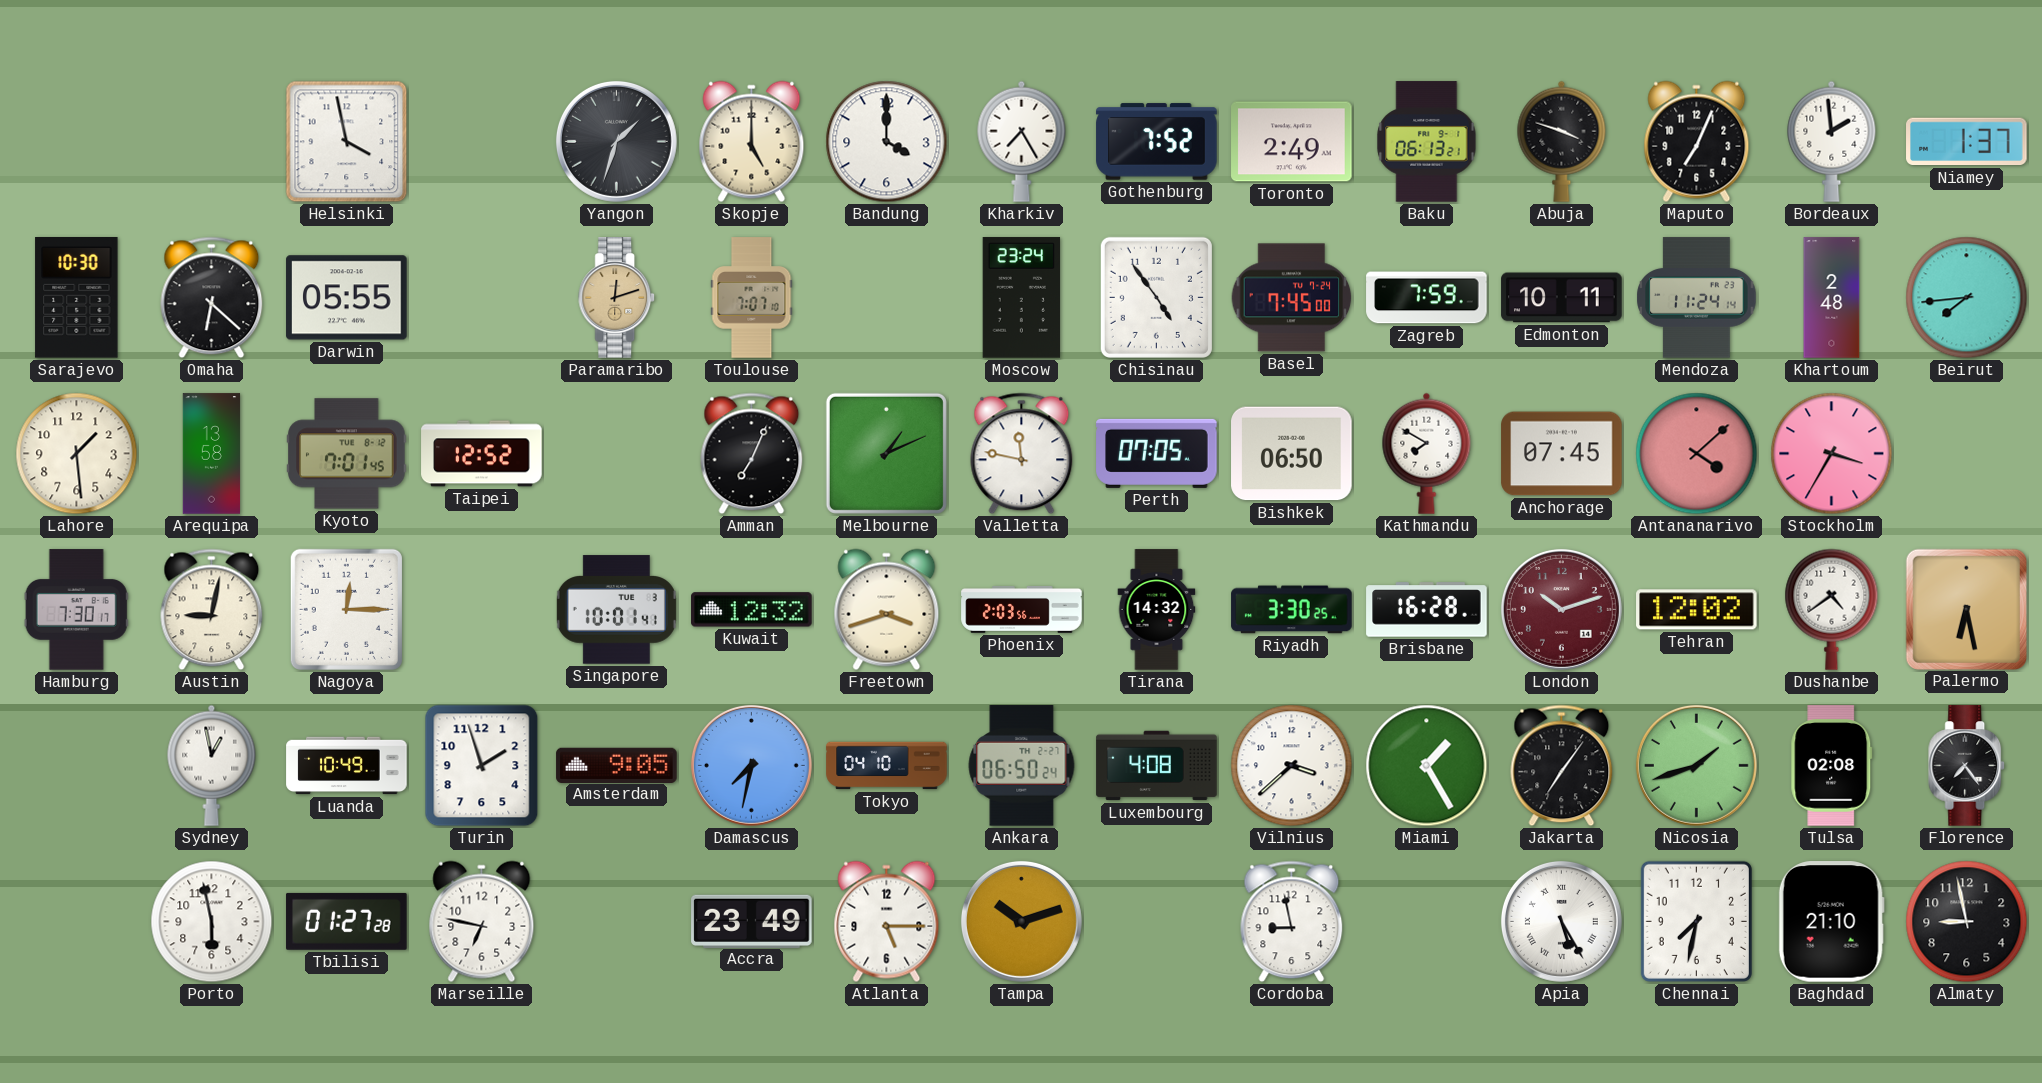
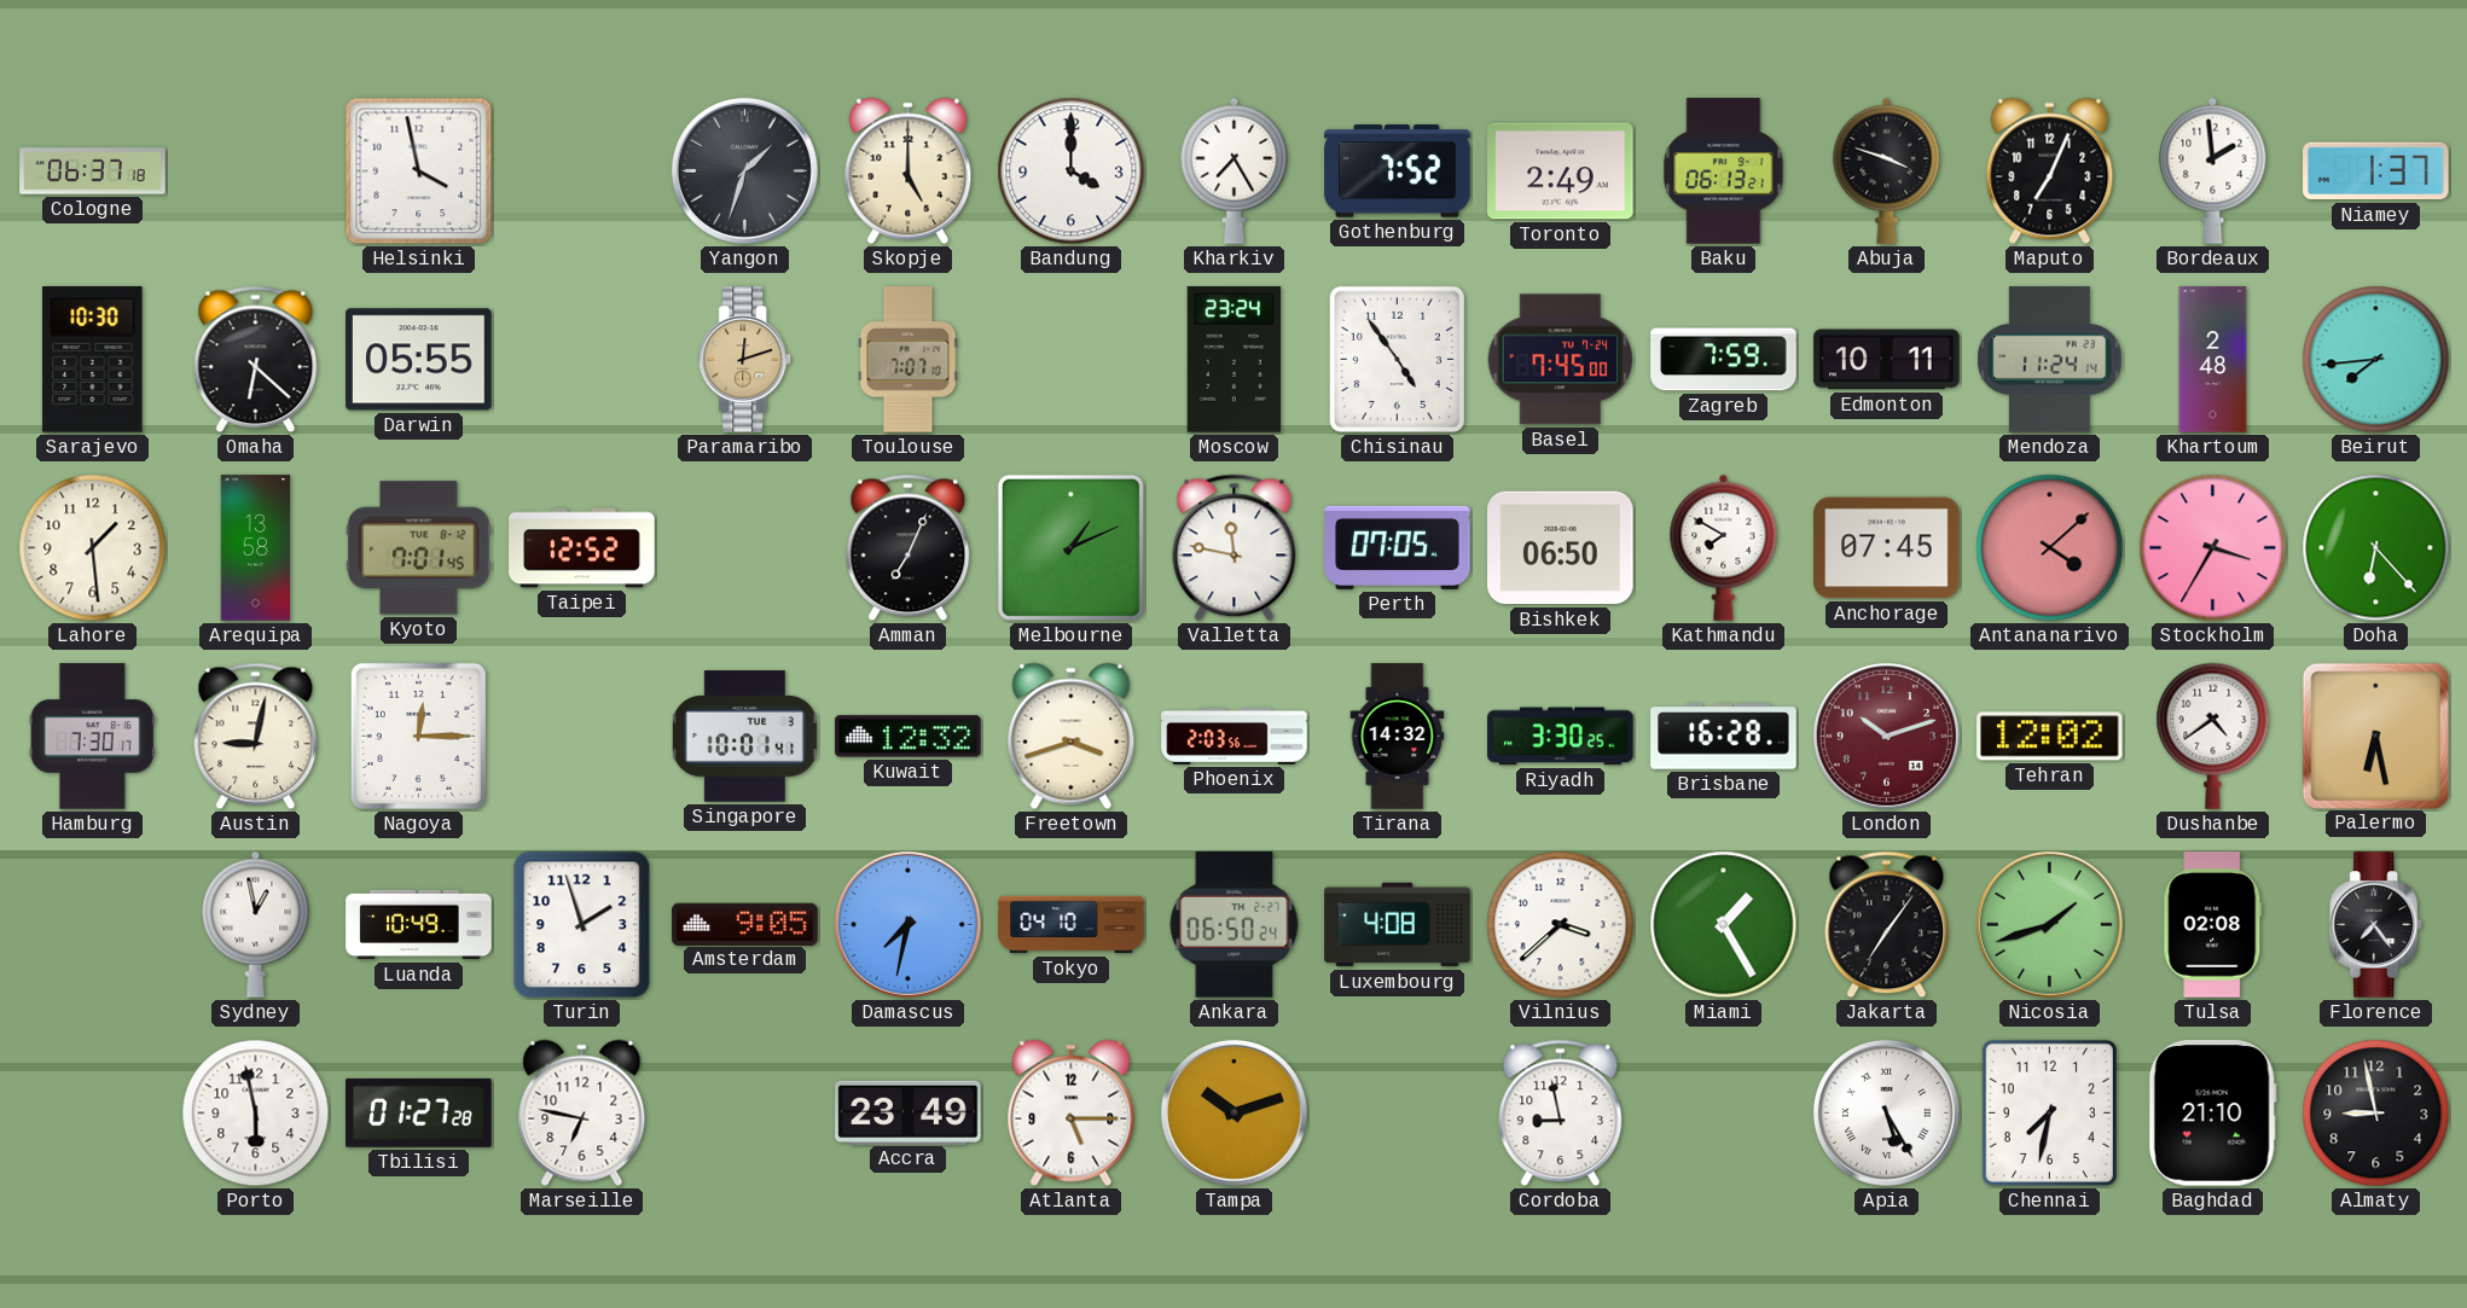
Cologne: none -> 06:37 (93, 172)
Doha: none -> 6:23 (2376, 548)
